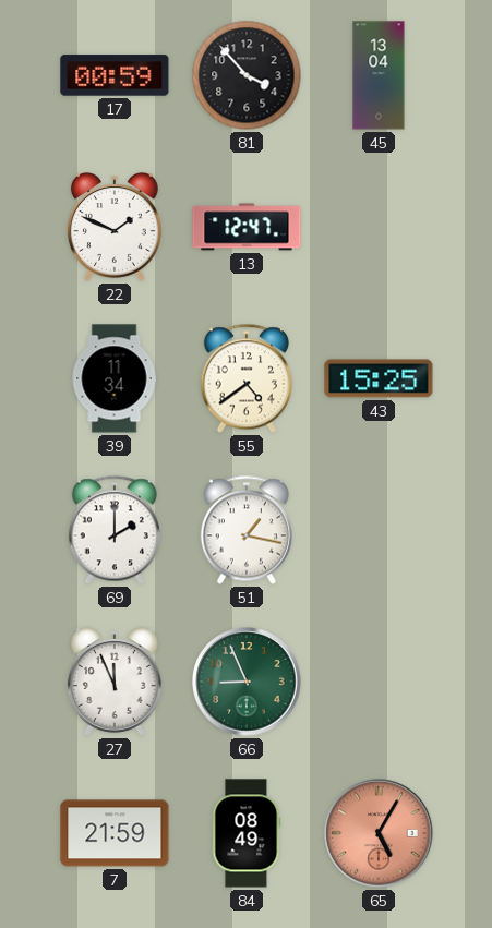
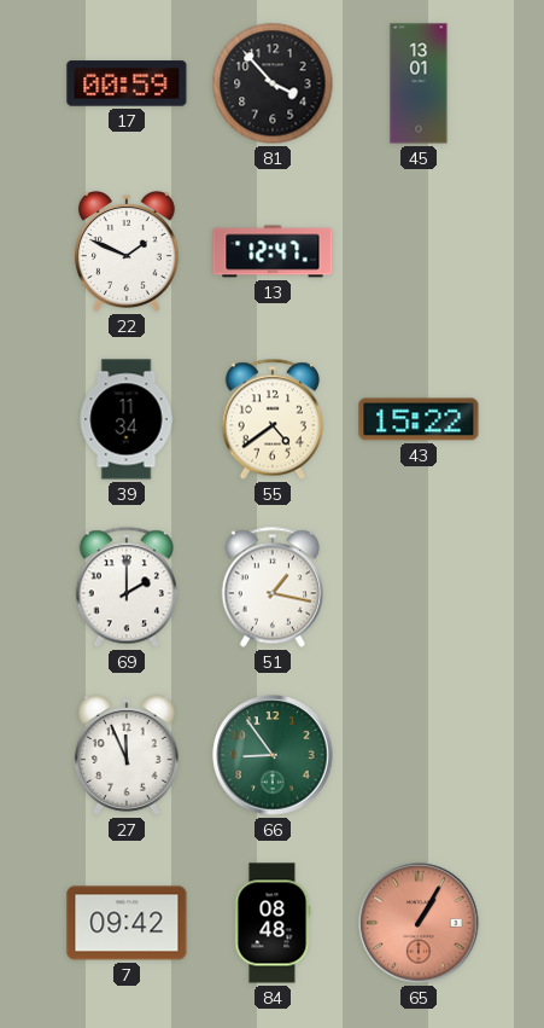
45: 13:04 -> 13:01 (419, 83)
43: 15:25 -> 15:22 (419, 419)
66: 8:56 -> 8:54 (273, 755)
7: 21:59 -> 09:42 (127, 923)
84: 08:49 -> 08:48 (273, 923)
65: 5:05 -> 1:05 (419, 923)
